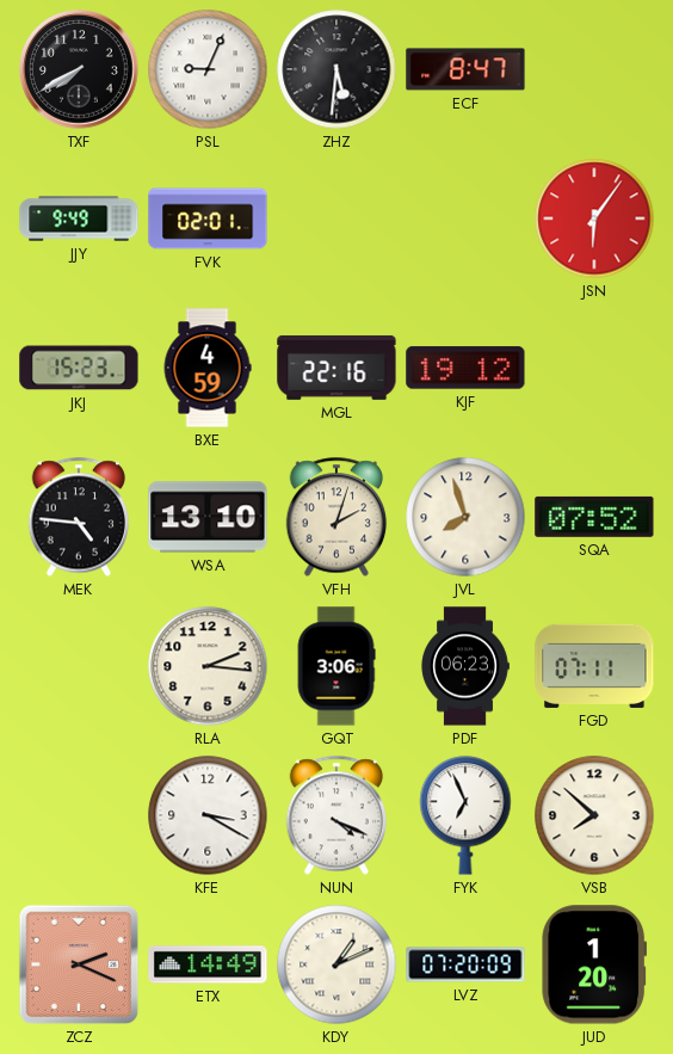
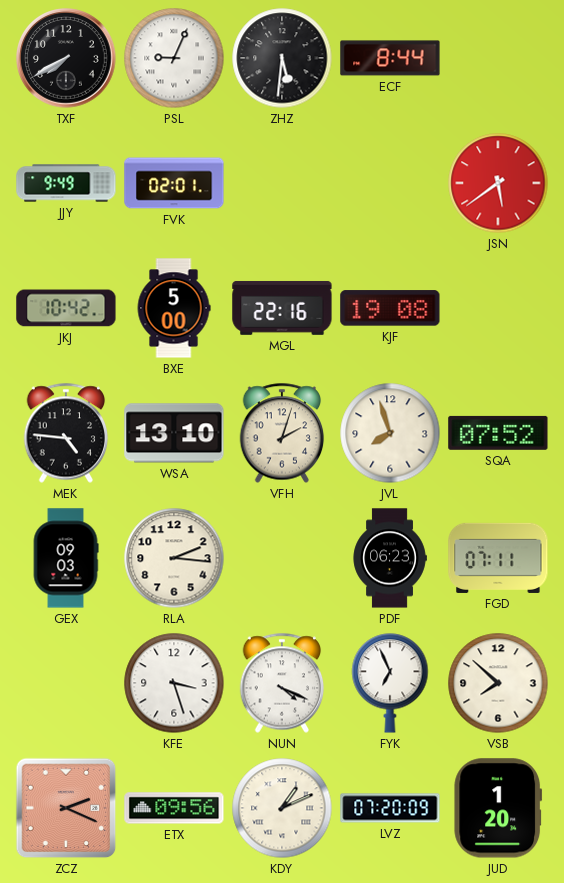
ECF: 8:47 -> 8:44 (390, 58)
JSN: 6:06 -> 5:39 (498, 183)
JKJ: 15:23 -> 10:42 (66, 308)
BXE: 4:59 -> 5:00 (174, 308)
KJF: 19:12 -> 19:08 (390, 308)
GEX: none -> 09:03 (66, 558)
GQT: 3:06 -> none (336, 666)
KFE: 3:20 -> 3:27 (174, 683)
ETX: 14:49 -> 09:56 (174, 808)
